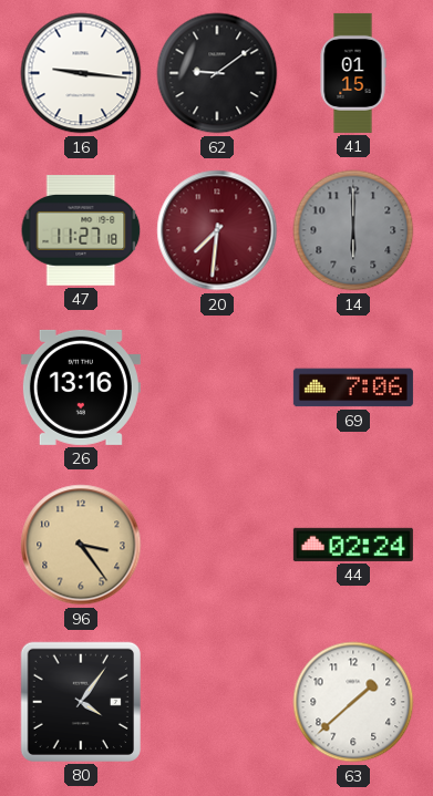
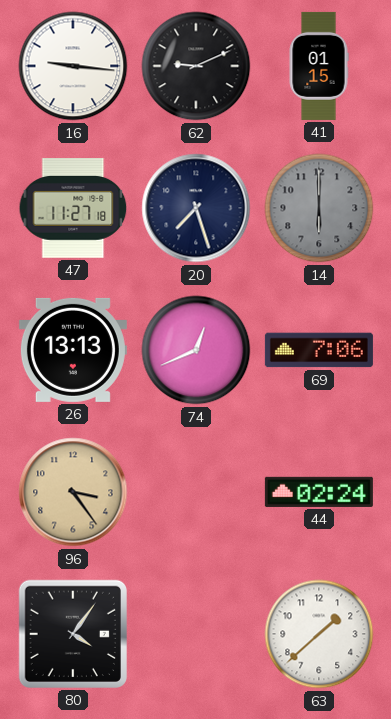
62: 9:09 -> 9:11 (196, 66)
20: 7:31 -> 7:27 (196, 208)
20 dial: burgundy -> navy (196, 208)
26: 13:16 -> 13:13 (73, 350)
74: none -> 12:41 (196, 350)
